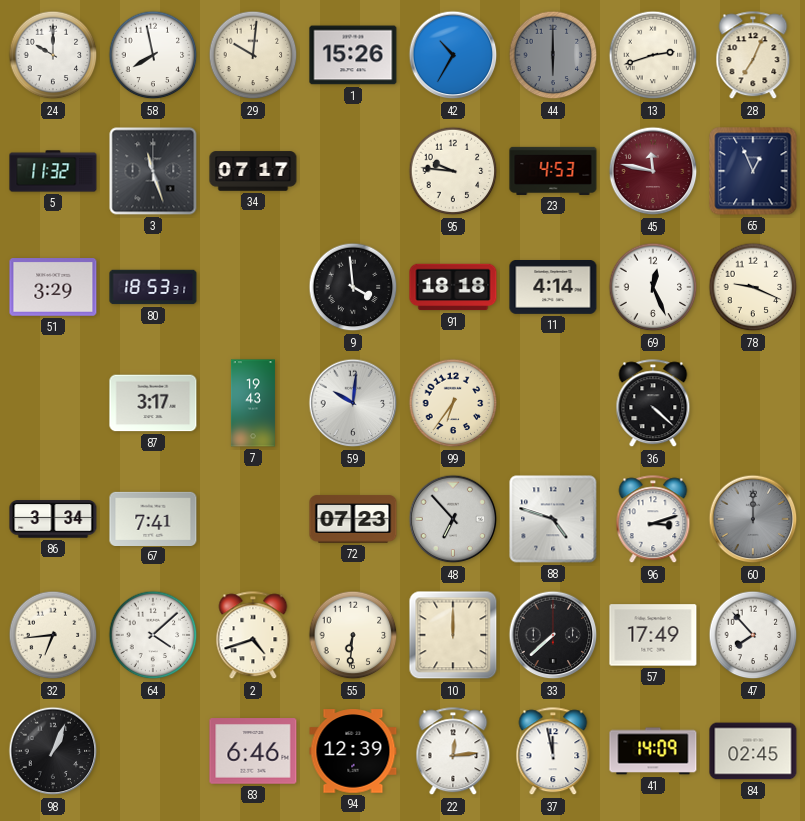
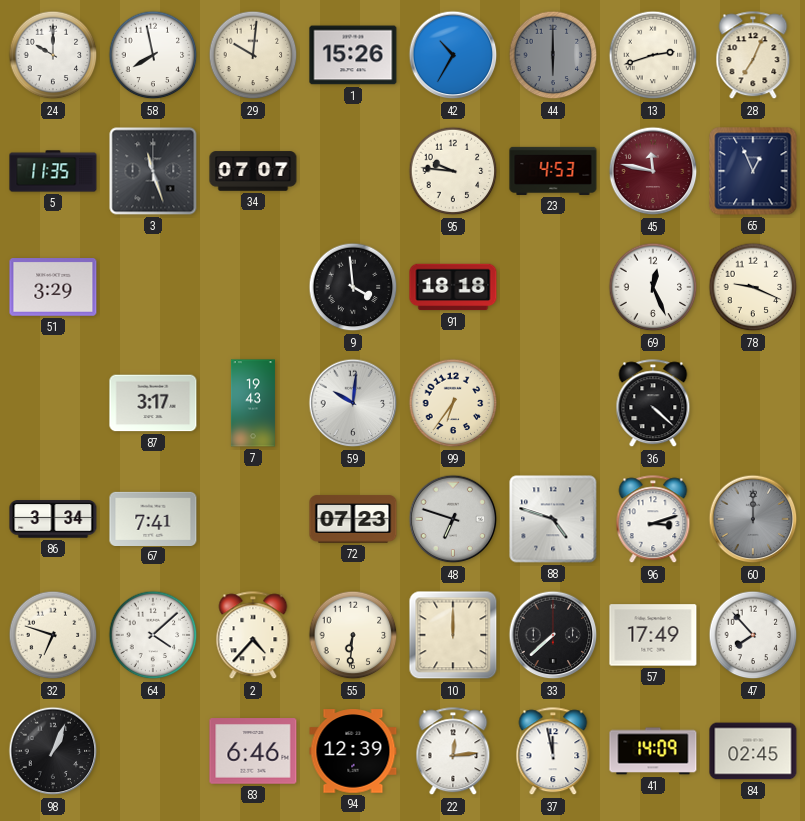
5: 11:32 -> 11:35 (53, 171)
34: 07:17 -> 07:07 (253, 171)
80: 18:53 -> none (153, 287)
11: 4:14 -> none (553, 288)
48: 6:53 -> 6:48 (453, 519)
32: 6:44 -> 6:48 (53, 635)
2: 4:42 -> 4:37 (253, 636)
